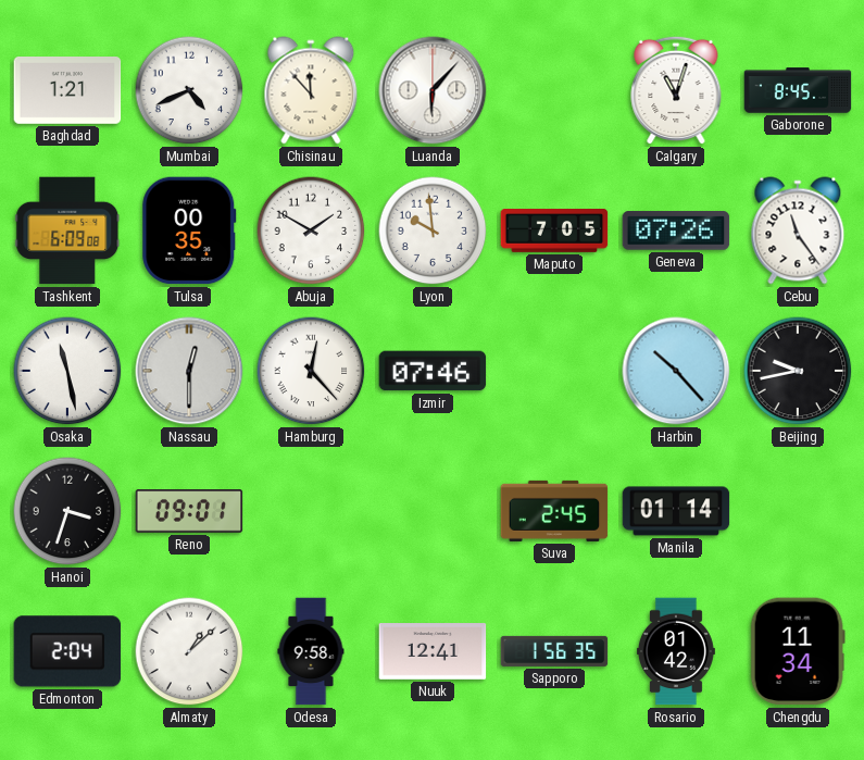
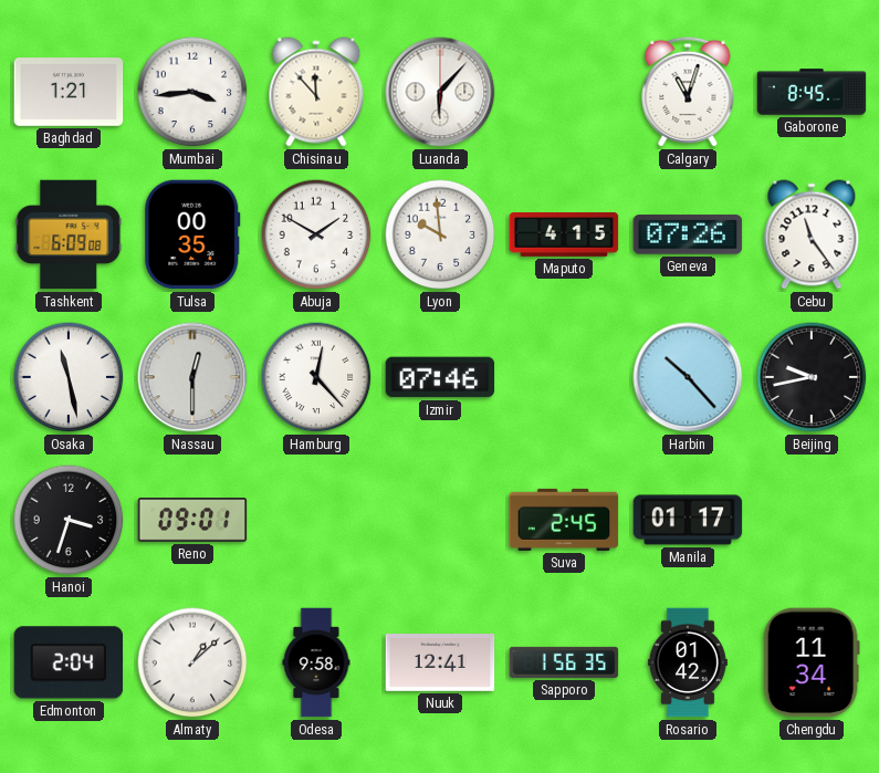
Mumbai: 4:41 -> 3:44 (192, 92)
Maputo: 7:05 -> 4:15 (564, 236)
Manila: 01:14 -> 01:17 (688, 520)
